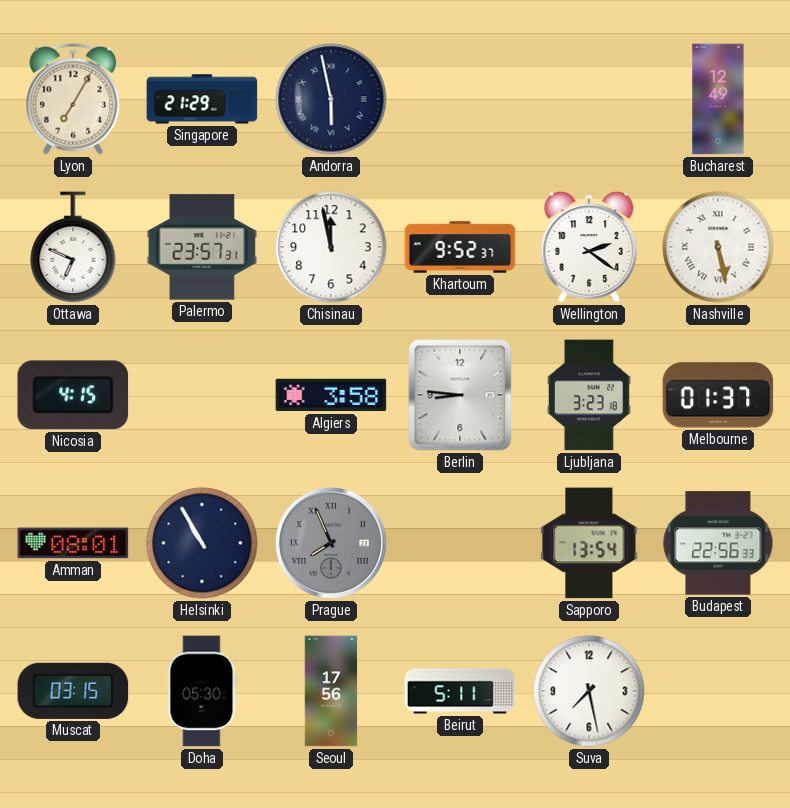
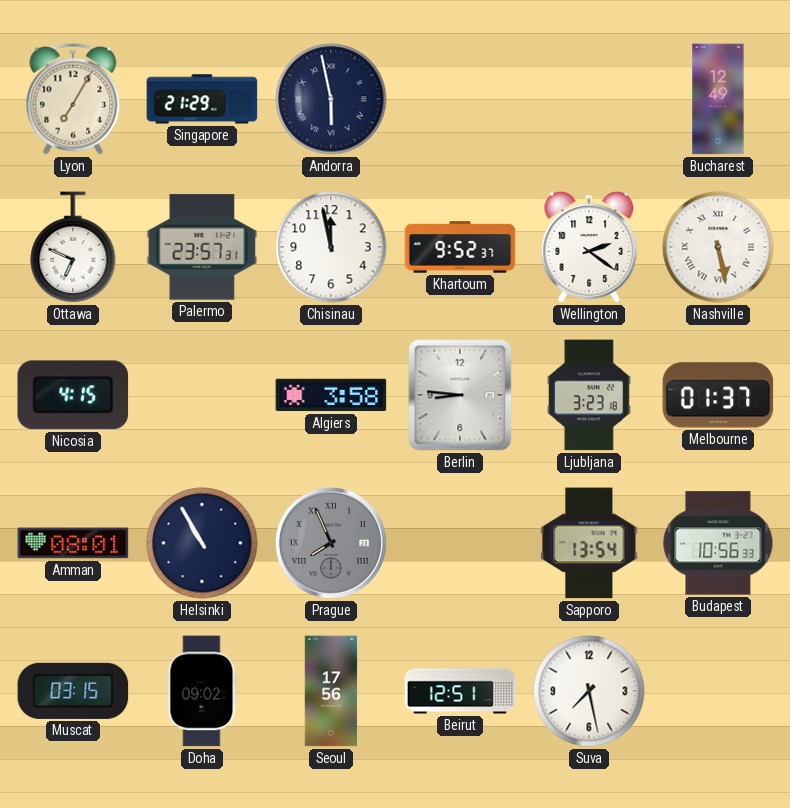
Budapest: 22:56 -> 10:56 (718, 543)
Doha: 05:30 -> 09:02 (202, 691)
Beirut: 5:11 -> 12:51 (460, 691)
